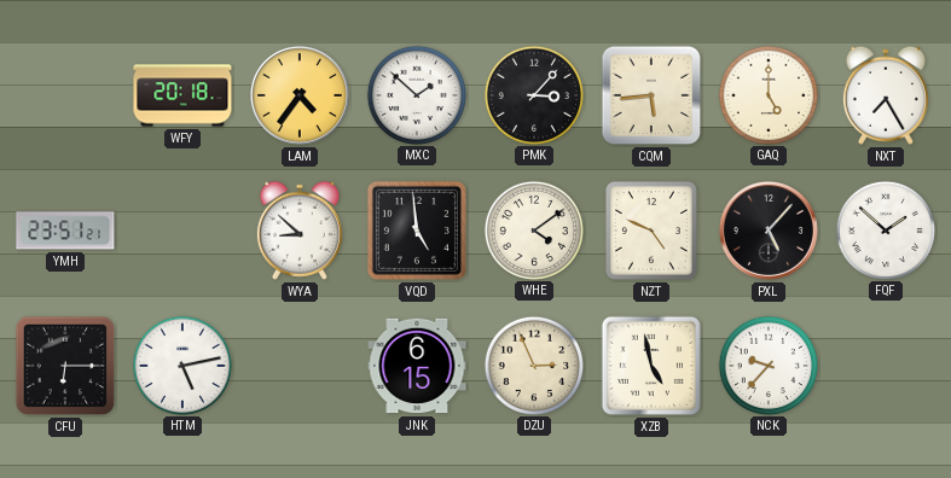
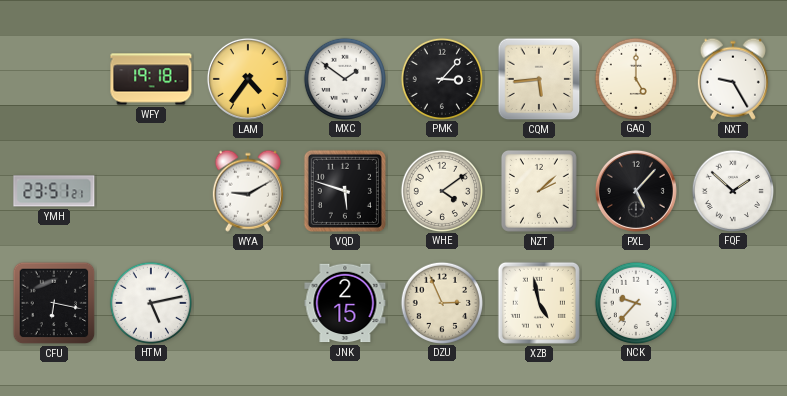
WFY: 20:18 -> 19:18 (151, 79)
MXC: 1:52 -> 1:51 (344, 78)
NXT: 7:25 -> 9:25 (733, 79)
WYA: 8:52 -> 9:10 (248, 191)
VQD: 4:59 -> 5:48 (345, 191)
NZT: 4:49 -> 2:08 (539, 191)
CFU: 6:15 -> 6:17 (54, 303)
JNK: 6:15 -> 2:15 (345, 303)
